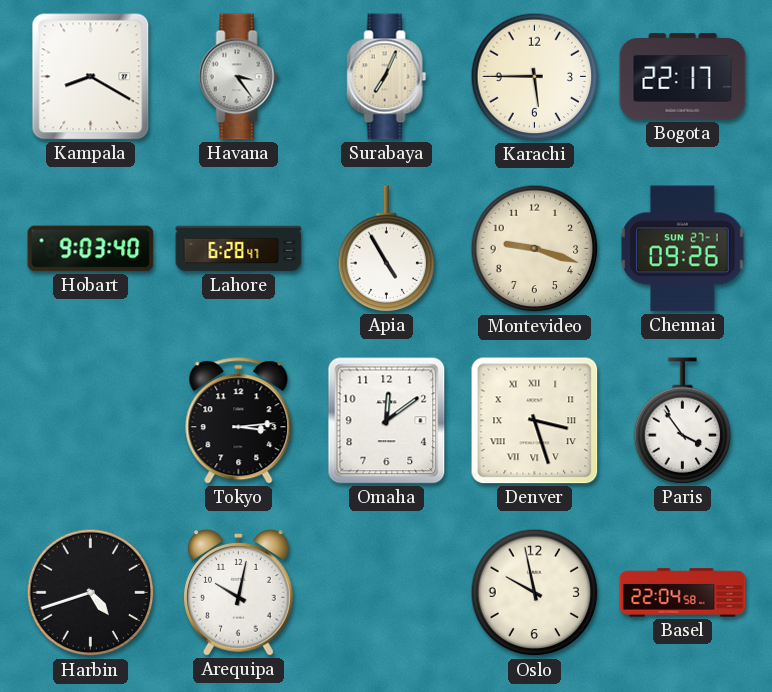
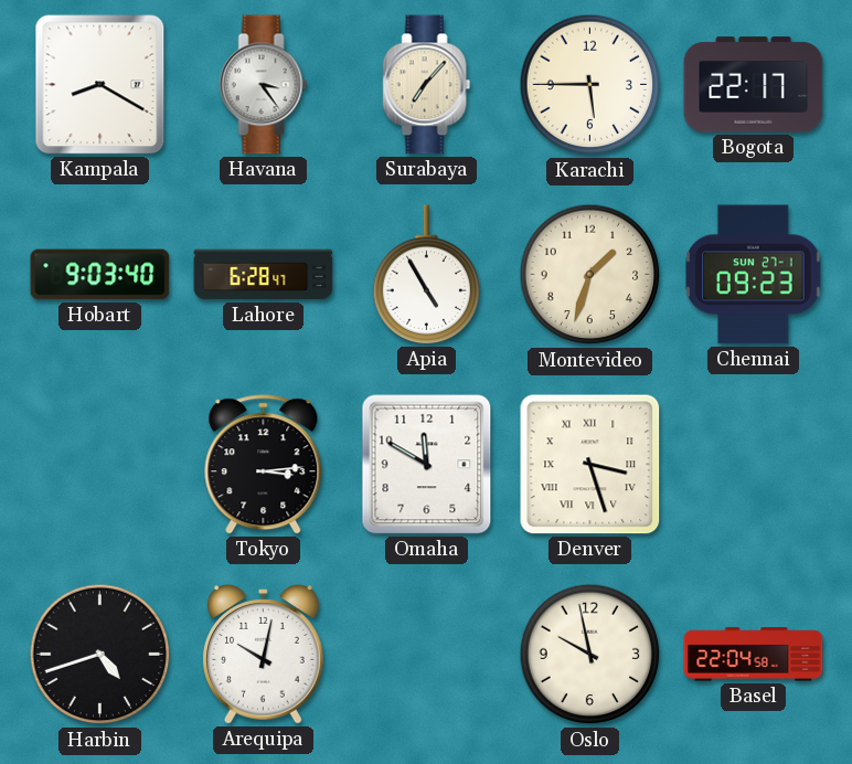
Surabaya: 7:04 -> 7:07 (427, 85)
Montevideo: 9:18 -> 1:33 (590, 275)
Chennai: 09:26 -> 09:23 (754, 275)
Omaha: 12:09 -> 11:50 (427, 465)
Paris: 3:54 -> none (683, 421)
